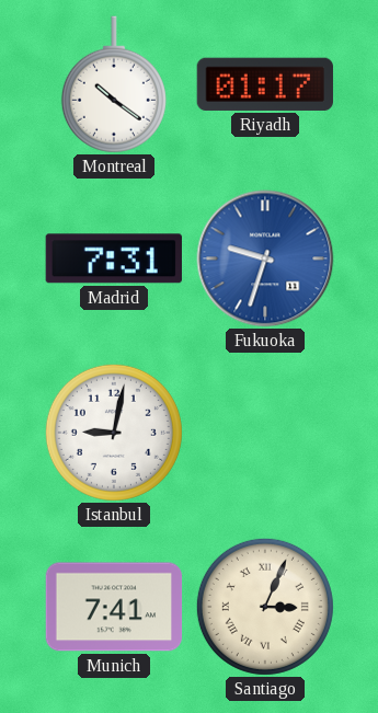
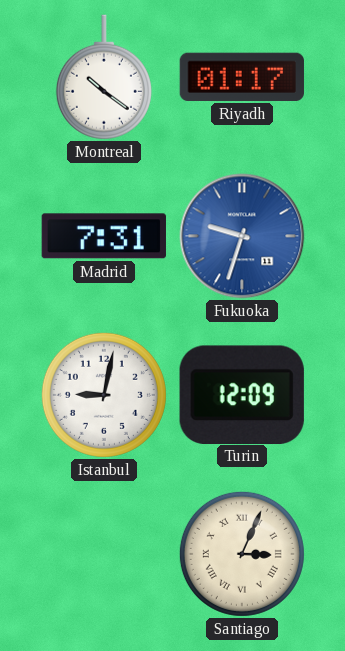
Turin: none -> 12:09 (242, 394)
Munich: 7:41 -> none (114, 607)
